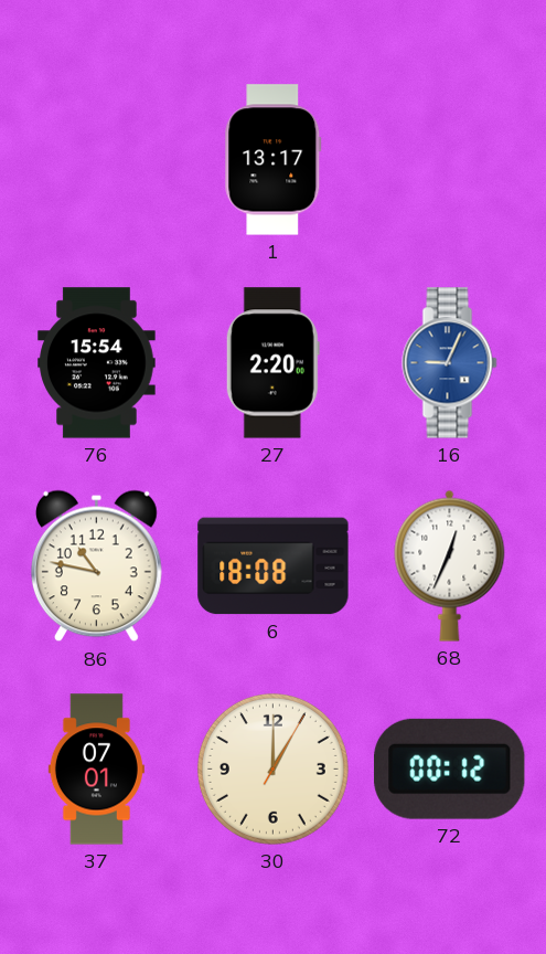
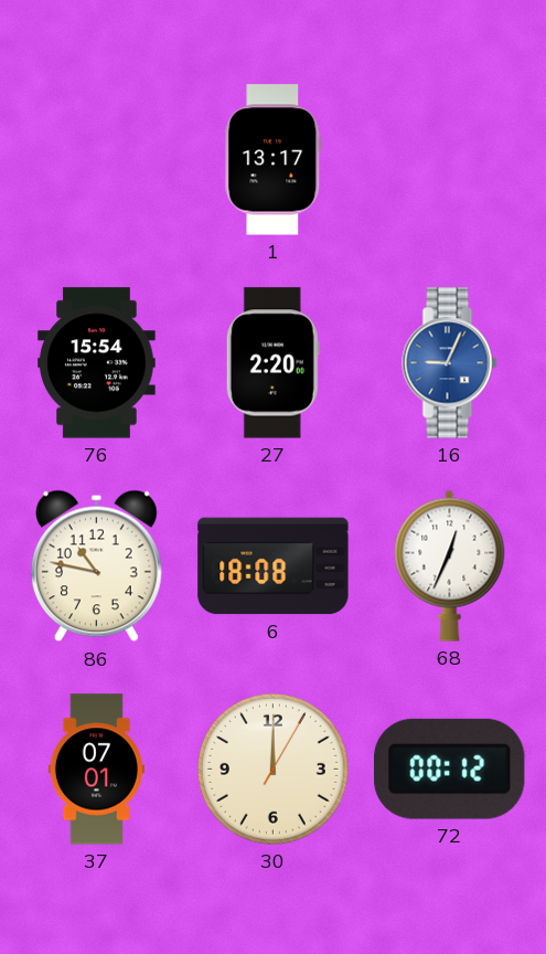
30: 1:00 -> 12:00 (272, 768)
